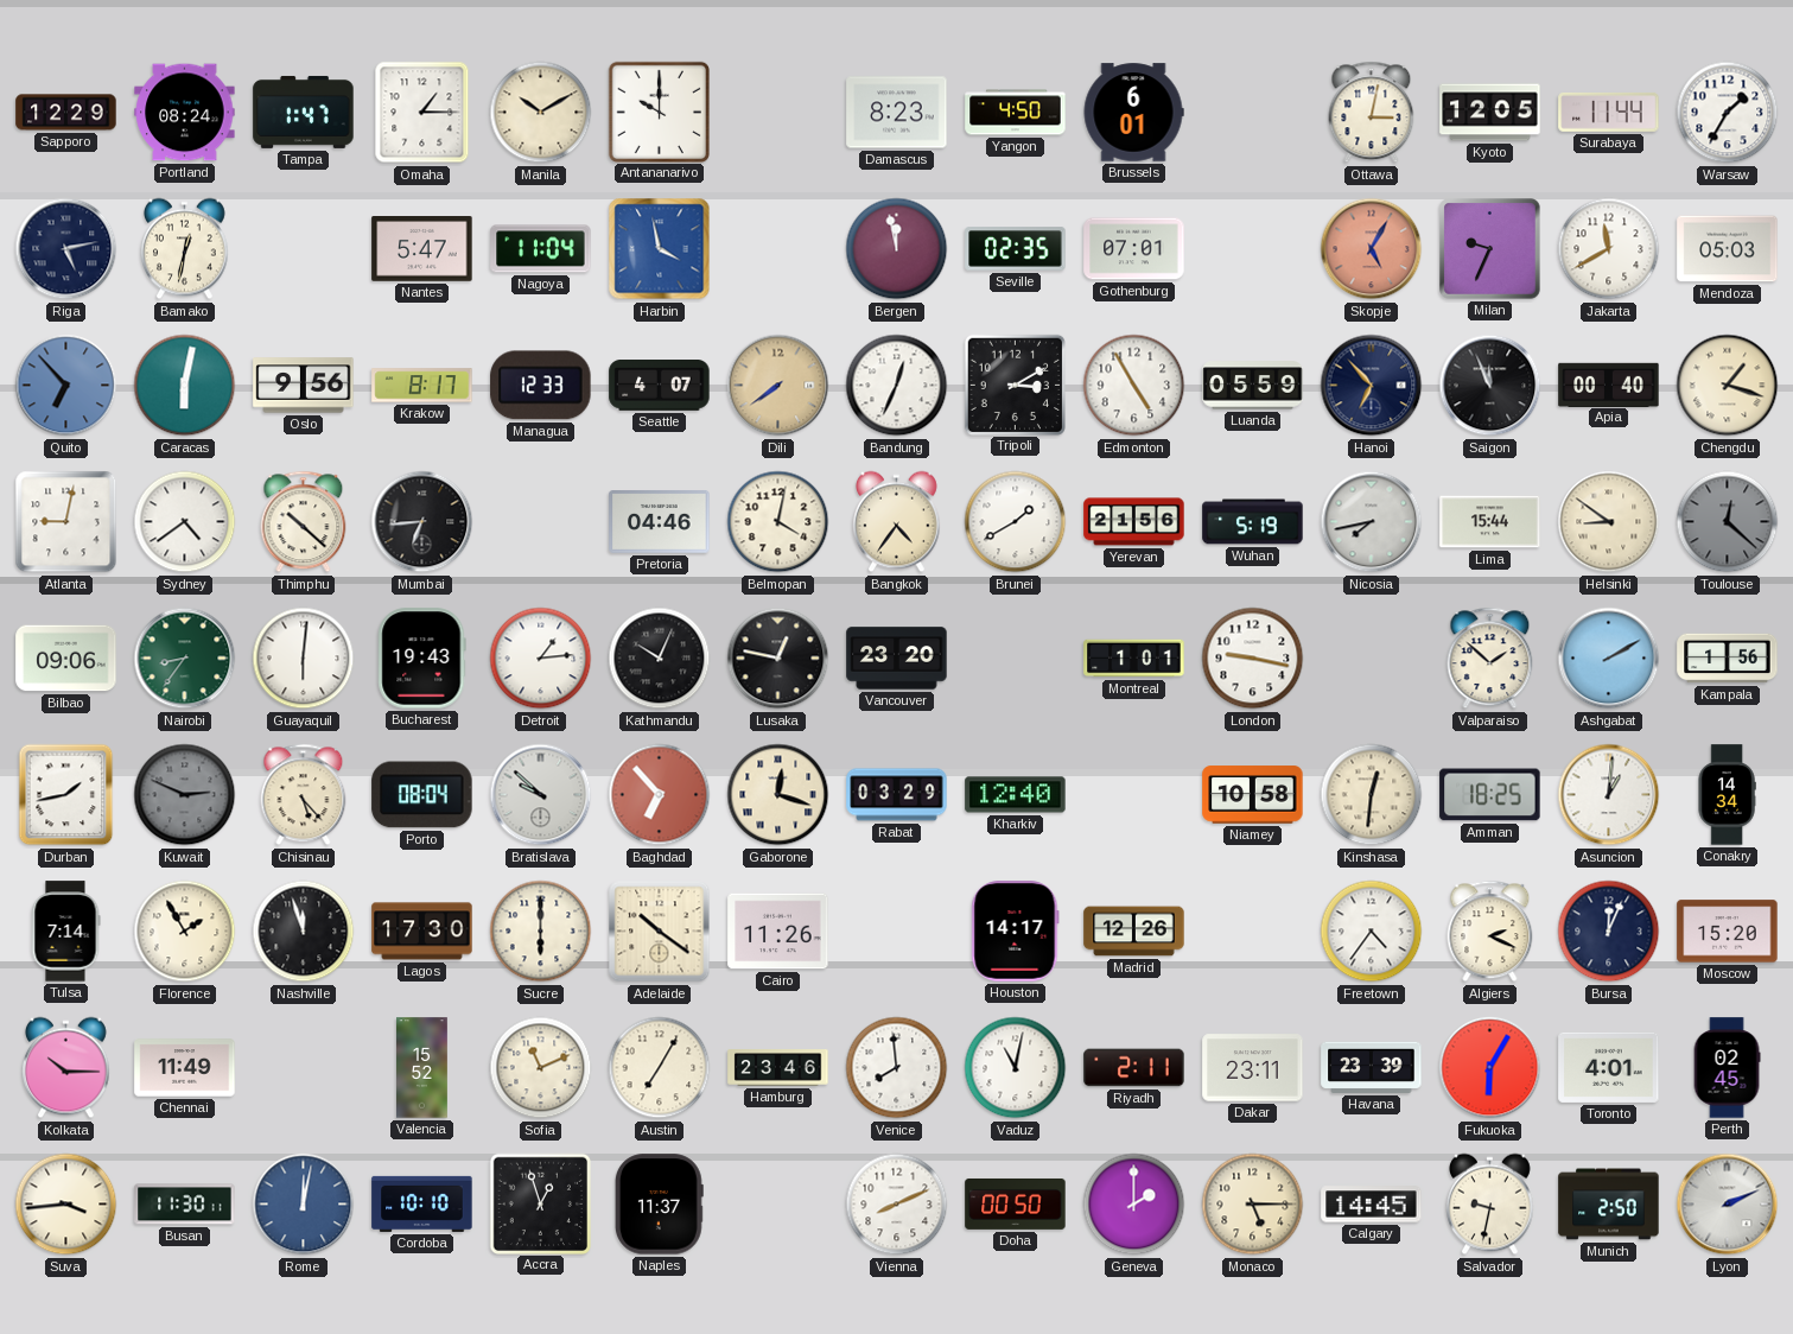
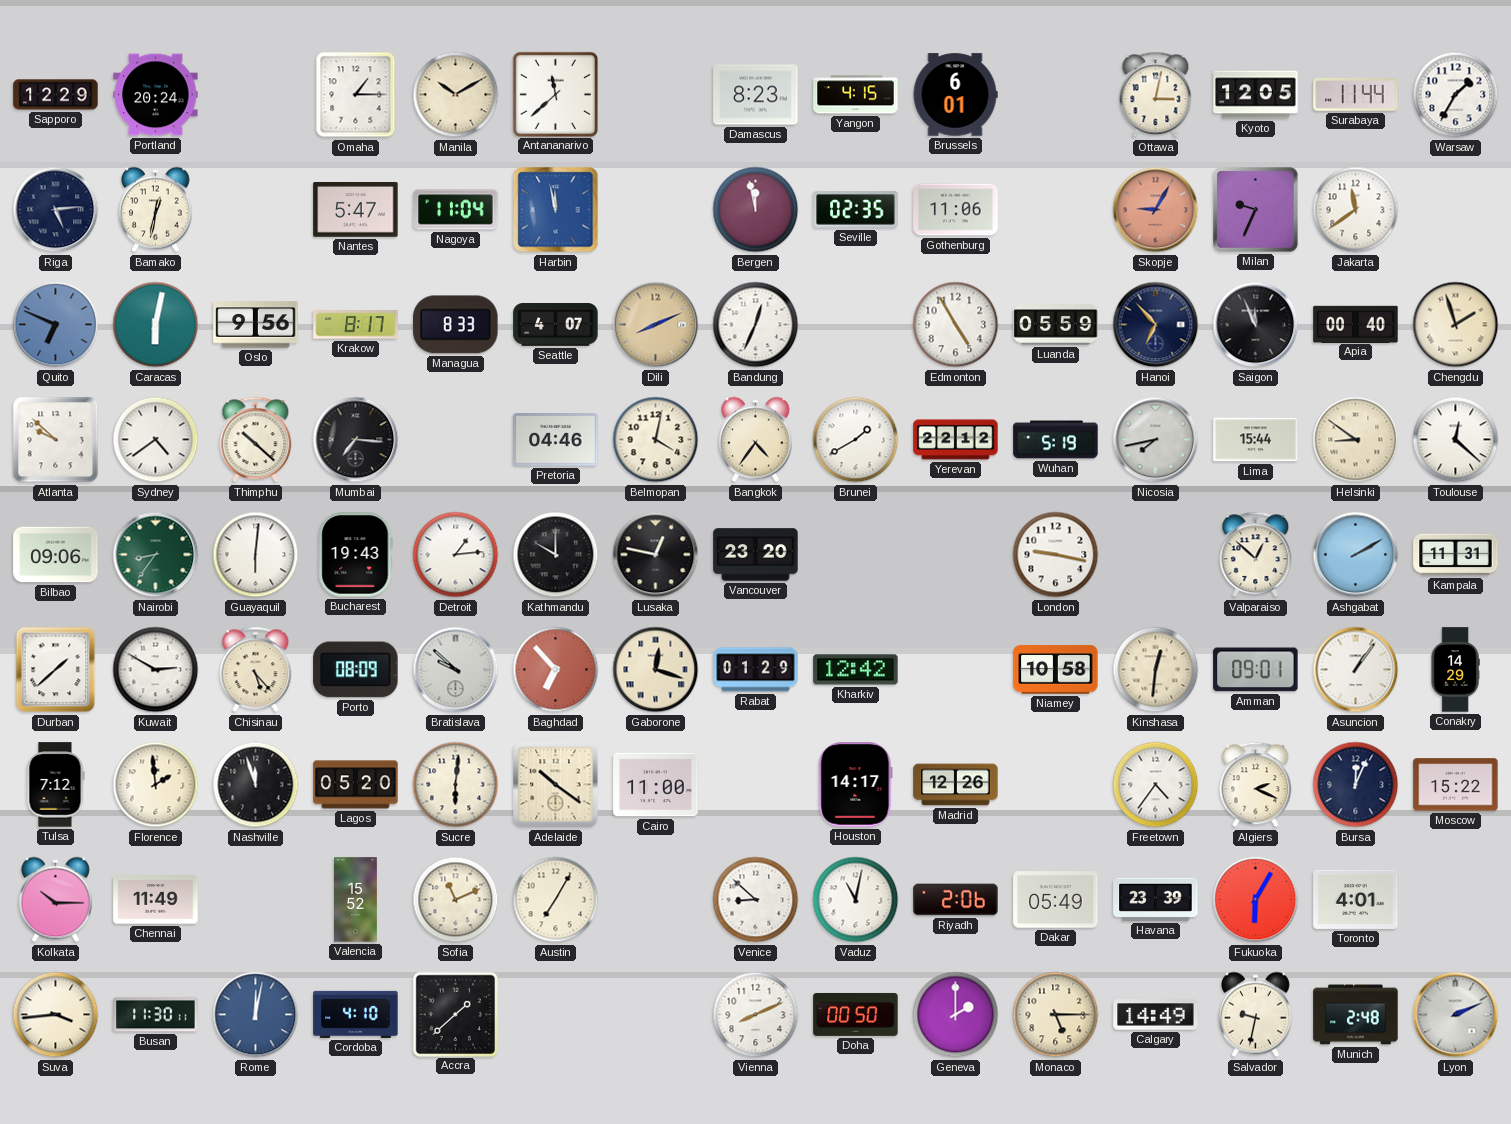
Portland: 08:24 -> 20:24 (156, 95)
Tampa: 1:47 -> none (304, 112)
Antananarivo: 10:00 -> 11:38 (555, 94)
Yangon: 4:50 -> 4:15 (856, 95)
Riga: 5:13 -> 5:14 (56, 210)
Harbin: 3:58 -> 11:58 (556, 210)
Gothenburg: 07:01 -> 11:06 (956, 210)
Skopje: 5:05 -> 9:05 (1156, 210)
Jakarta: 11:40 -> 11:39 (1356, 210)
Mendoza: 05:03 -> none (1728, 249)
Quito: 6:53 -> 6:49 (56, 325)
Managua: 12:33 -> 8:33 (456, 325)
Dili: 7:39 -> 8:11 (656, 325)
Tripoli: 3:10 -> none (1015, 385)
Chengdu: 1:18 -> 1:57 (1456, 325)
Atlanta: 9:02 -> 9:52 (56, 440)
Mumbai: 6:44 -> 7:16 (356, 440)
Yerevan: 21:56 -> 22:12 (956, 440)
Toulouse dial: grey -> white (1456, 440)
Kathmandu: 10:04 -> 10:00 (556, 555)
Montreal: 1:01 -> none (1134, 659)
Valparaiso: 1:52 -> 12:52 (1256, 555)
Kampala: 1:56 -> 11:31 (1456, 555)
Durban: 1:43 -> 1:38 (56, 670)
Kuwait: 2:49 -> 2:50 (156, 670)
Kuwait dial: grey -> white (156, 670)
Porto: 08:04 -> 08:09 (356, 670)
Rabat: 03:29 -> 01:29 (756, 670)
Kharkiv: 12:40 -> 12:42 (856, 670)
Amman: 18:25 -> 09:01 (1256, 670)
Asuncion: 1:01 -> 1:06 (1356, 670)
Conakry: 14:34 -> 14:29 (1455, 670)
Tulsa: 7:14 -> 7:12 (55, 785)
Florence: 1:55 -> 1:59 (156, 785)
Lagos: 17:30 -> 05:20 (356, 785)
Sucre: 6:00 -> 6:01 (456, 785)
Cairo: 11:26 -> 11:00 (656, 785)
Moscow: 15:20 -> 15:22 (1456, 785)
Hamburg: 23:46 -> none (778, 1068)
Venice: 7:59 -> 8:52 (756, 900)
Riyadh: 2:11 -> 2:06 (956, 900)
Dakar: 23:11 -> 05:49 (1056, 900)
Perth: 02:45 -> none (1727, 1068)
Cordoba: 10:10 -> 4:10 (356, 1014)
Accra: 12:57 -> 1:38 (455, 1014)
Naples: 11:37 -> none (659, 1205)
Calgary: 14:45 -> 14:49 (1156, 1015)
Munich: 2:50 -> 2:48 (1356, 1015)
